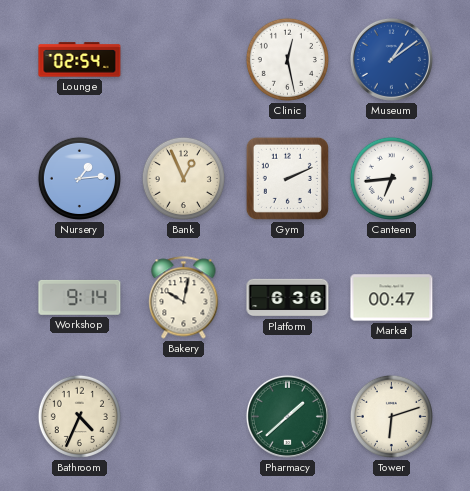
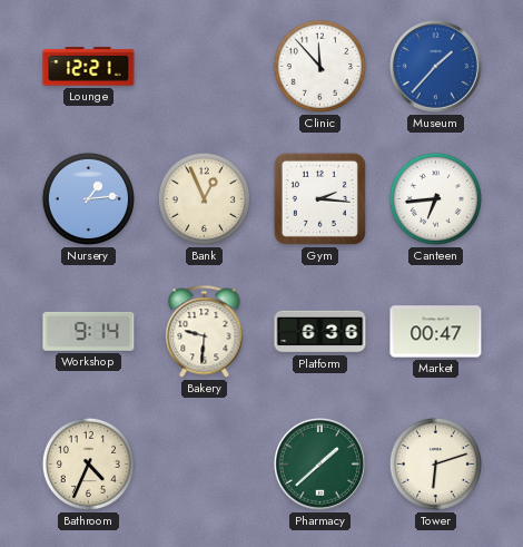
Lounge: 02:54 -> 12:21 (89, 67)
Clinic: 12:28 -> 11:53 (319, 66)
Museum: 1:09 -> 1:37 (435, 66)
Gym: 2:11 -> 2:16 (319, 198)
Bakery: 10:02 -> 9:31 (205, 332)
